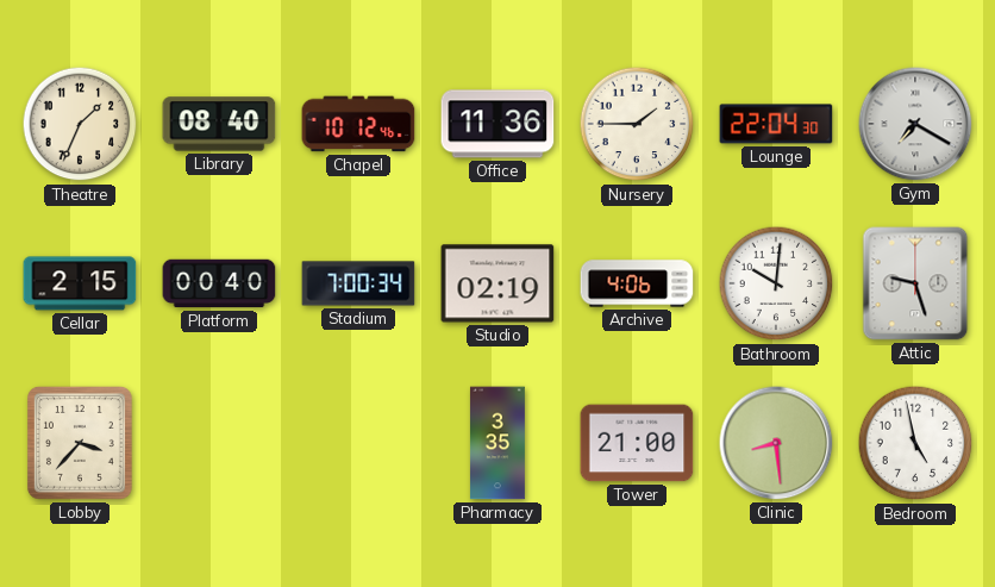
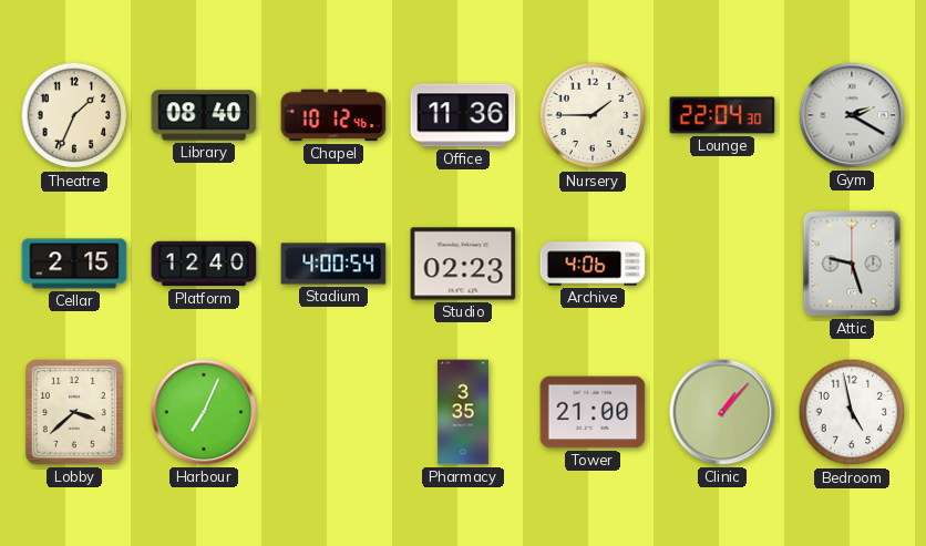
Gym: 7:20 -> 2:20 (852, 115)
Platform: 00:40 -> 12:40 (204, 264)
Stadium: 7:00 -> 4:00 (333, 264)
Studio: 02:19 -> 02:23 (463, 264)
Bathroom: 10:01 -> none (776, 283)
Lobby: 3:37 -> 3:38 (74, 412)
Harbour: none -> 7:04 (204, 412)
Clinic: 8:29 -> 1:07 (722, 412)
